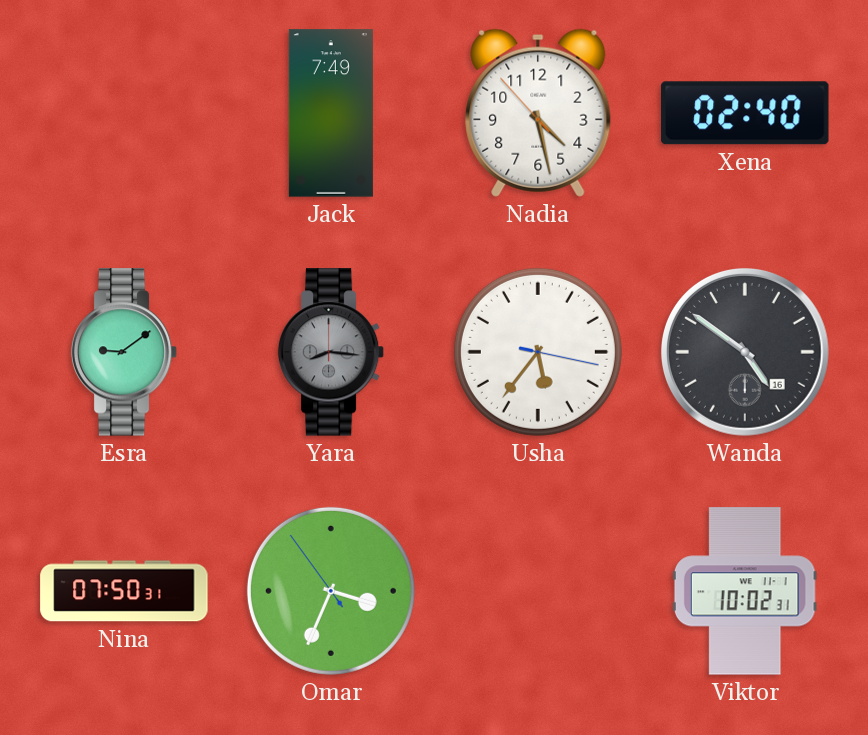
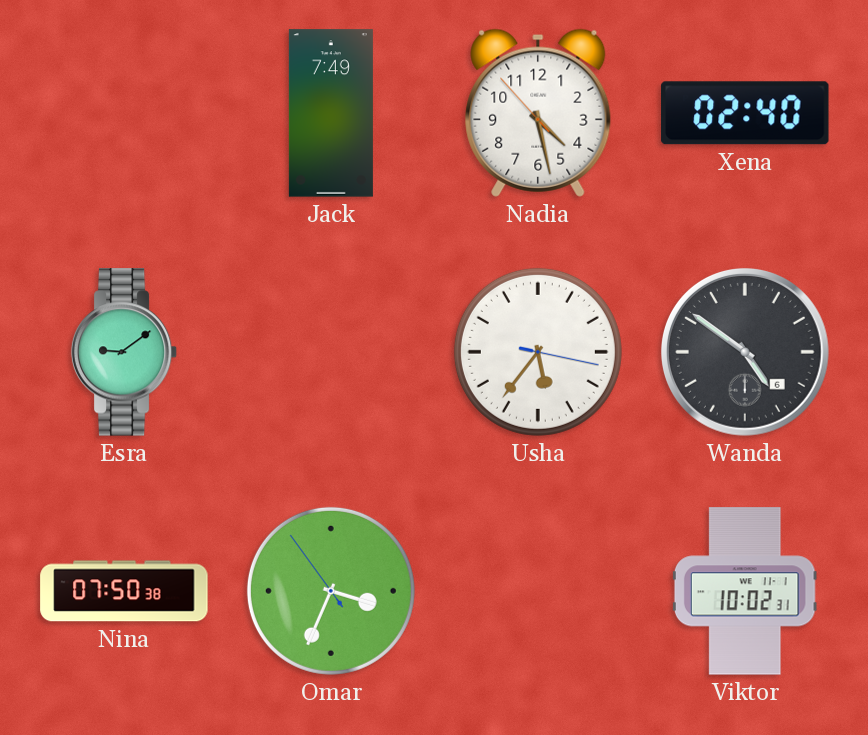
Yara: 8:16 -> none (331, 352)
Wanda date: 16 -> 6 (745, 352)
Nina: 07:50:31 -> 07:50:38 (124, 591)
